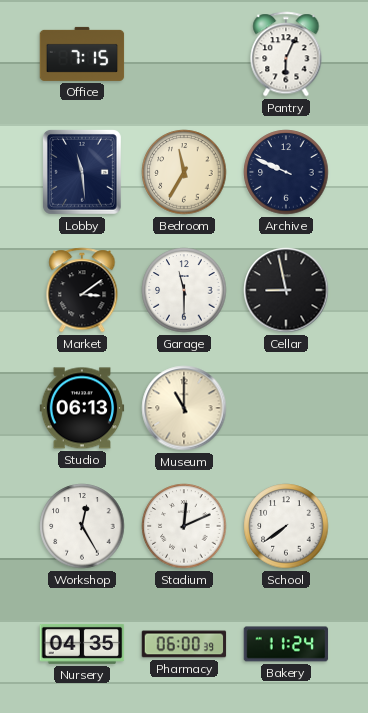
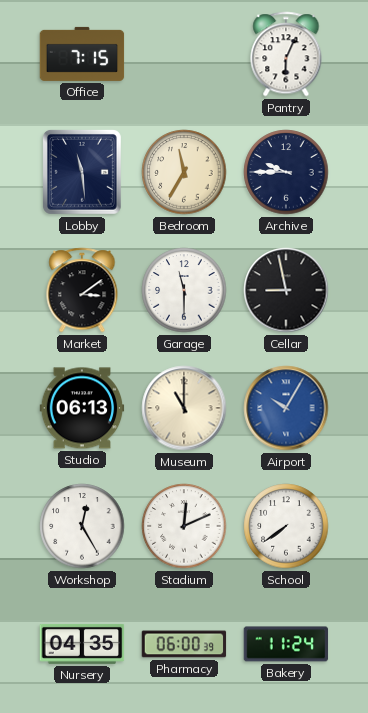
Archive: 9:49 -> 9:45 (286, 172)
Airport: none -> 10:05 (286, 408)
